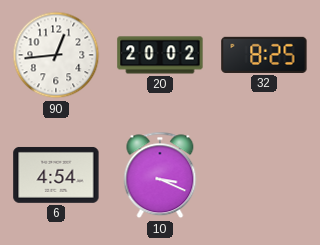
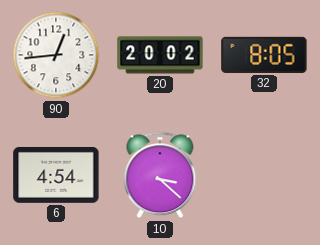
32: 8:25 -> 8:05 (264, 55)
10: 3:19 -> 3:22 (160, 175)
